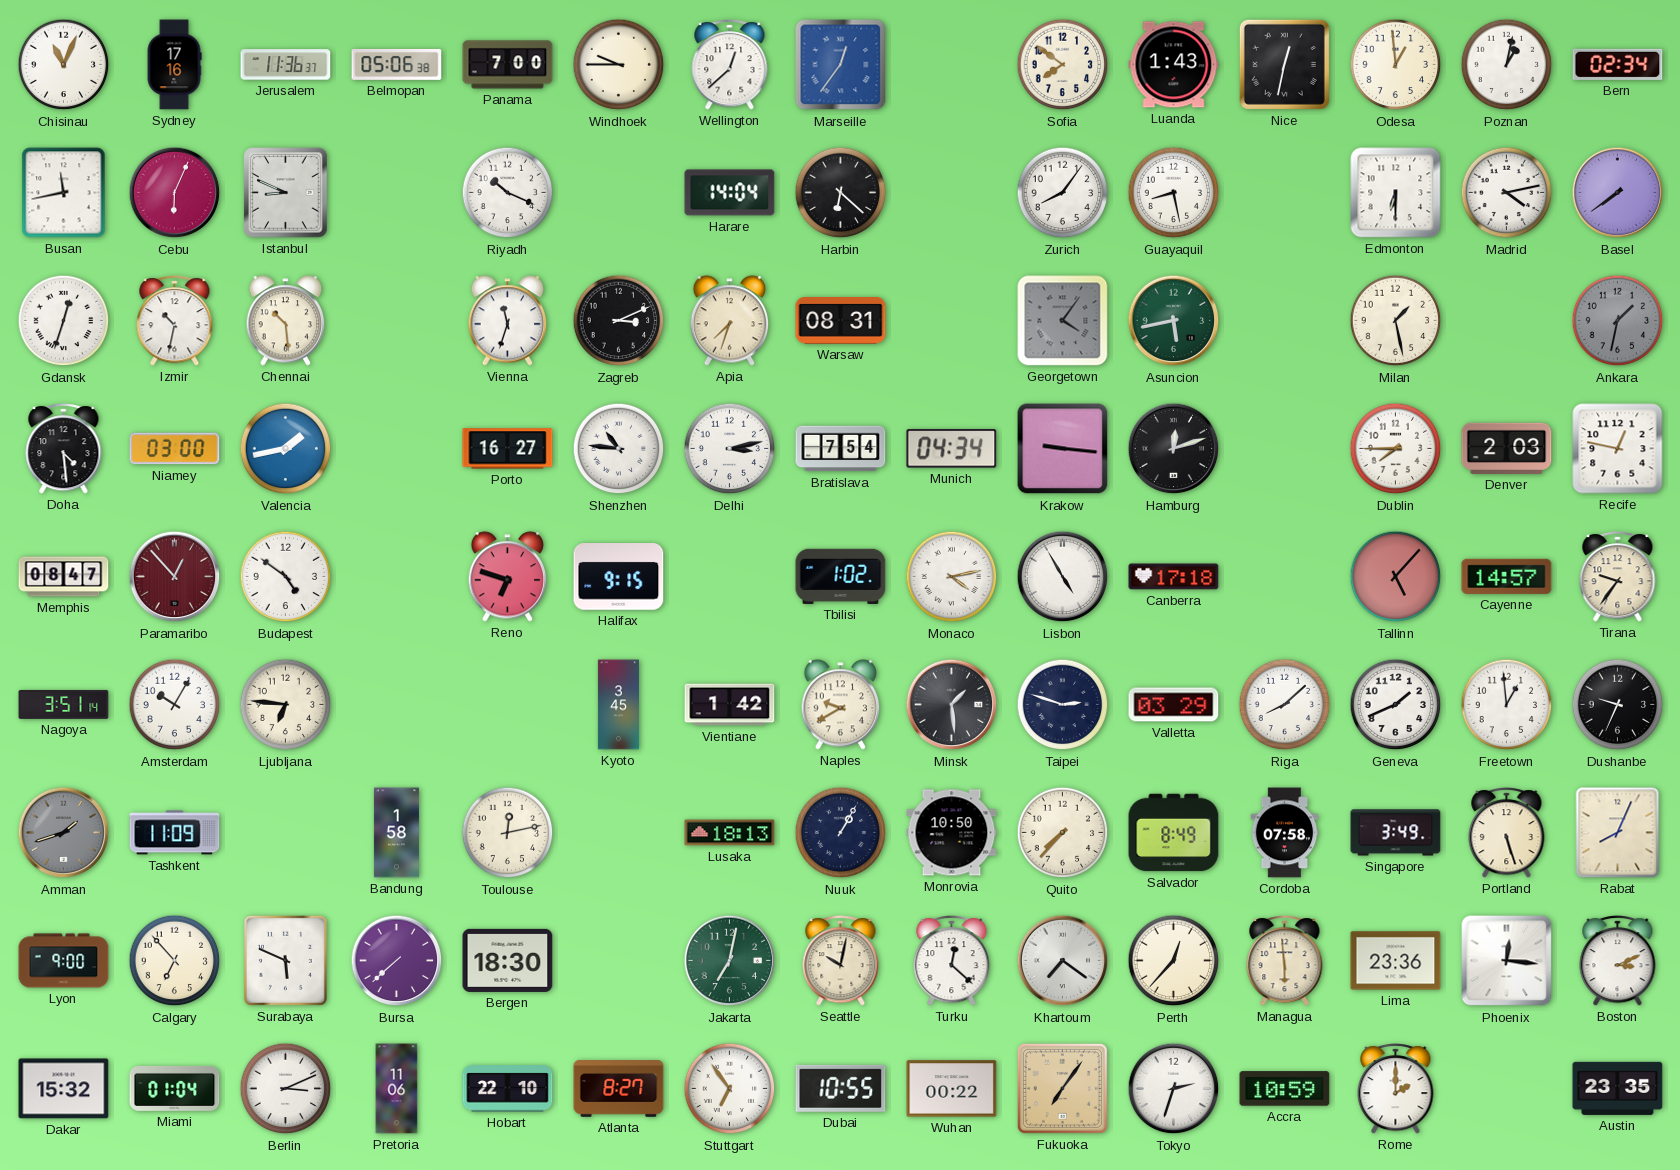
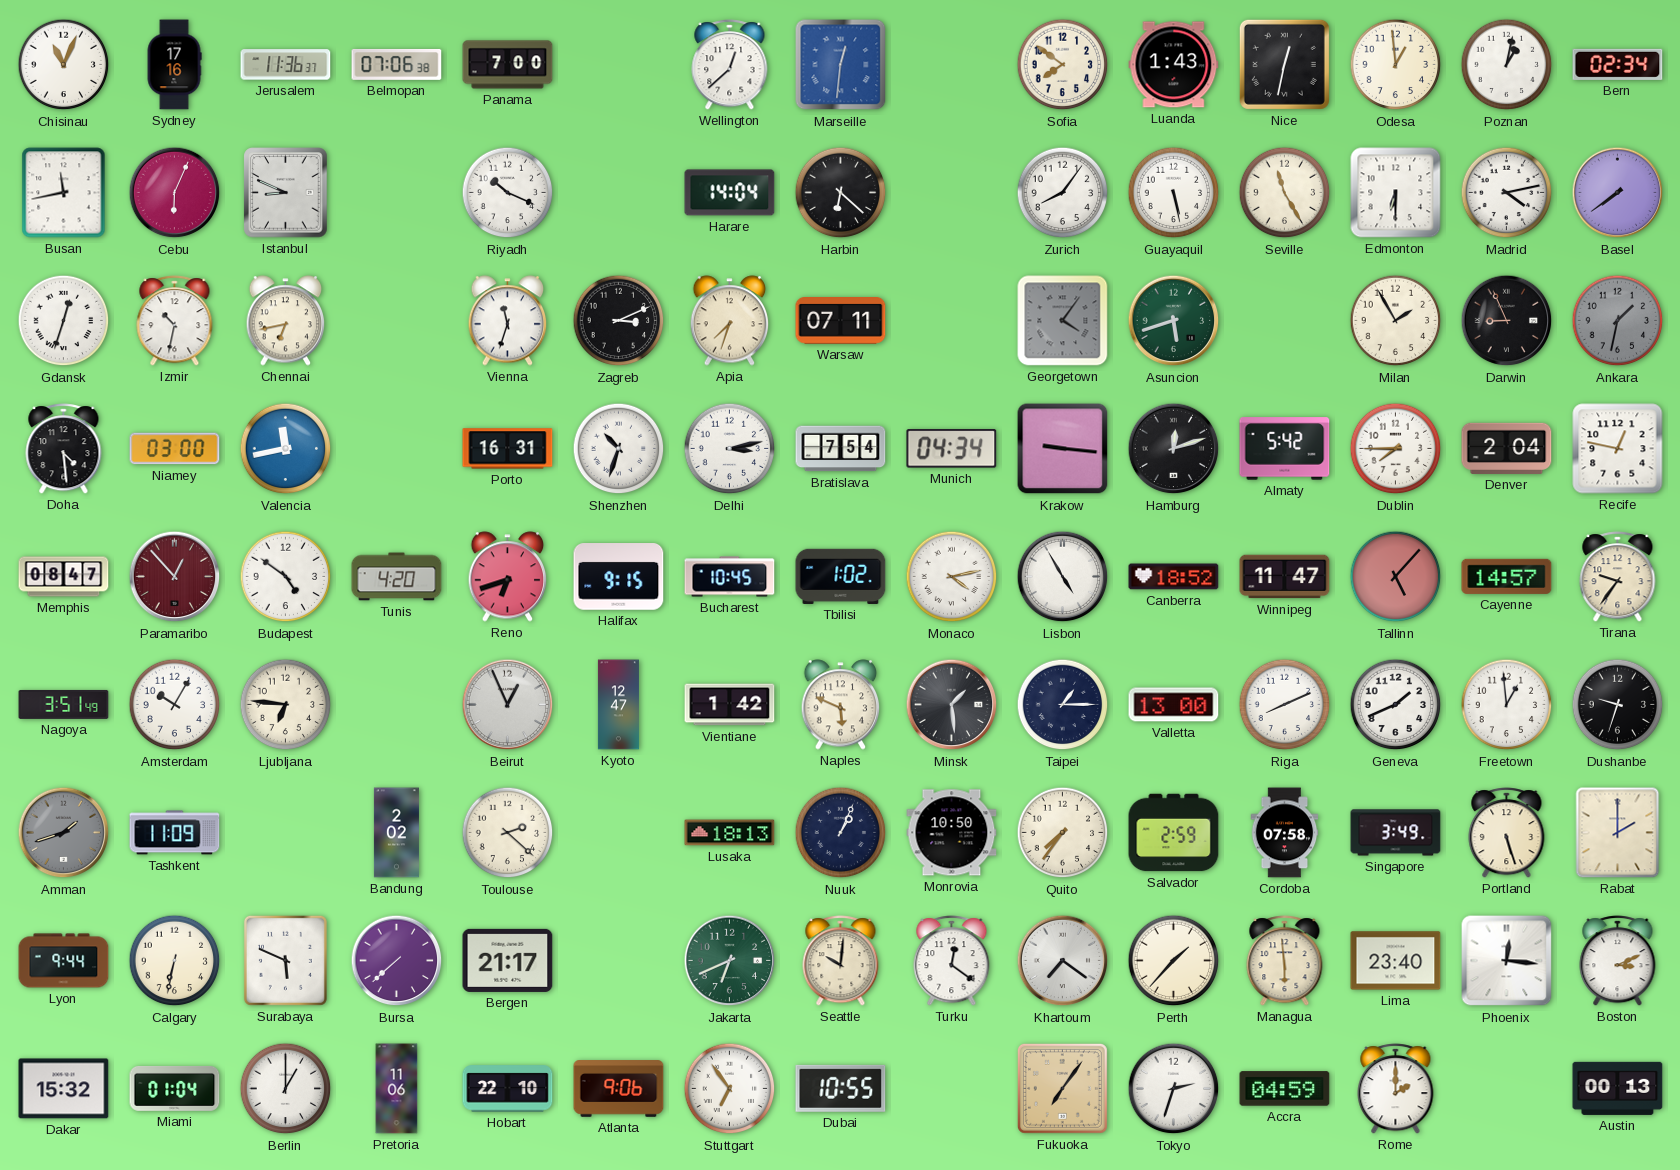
Belmopan: 05:06 -> 07:06 (397, 64)
Windhoek: 9:45 -> none (619, 65)
Marseille: 12:36 -> 12:31 (841, 65)
Guayaquil: 8:28 -> 5:28 (1174, 193)
Seville: none -> 11:25 (1285, 193)
Chennai: 10:29 -> 6:43 (286, 321)
Warsaw: 08:31 -> 07:11 (841, 321)
Asuncion: 5:43 -> 5:42 (1174, 321)
Milan: 1:28 -> 1:55 (1396, 321)
Darwin: none -> 8:56 (1507, 321)
Valencia: 1:43 -> 11:43 (286, 449)
Porto: 16:27 -> 16:31 (508, 449)
Shenzhen: 10:46 -> 10:33 (619, 449)
Almaty: none -> 5:42 (1285, 449)
Denver: 2:03 -> 2:04 (1507, 448)
Tunis: none -> 4:20 (397, 577)
Reno: 6:48 -> 6:42 (508, 577)
Bucharest: none -> 10:45 (730, 577)
Canberra: 17:18 -> 18:52 (1174, 577)
Winnipeg: none -> 11:47 (1285, 577)
Nagoya: 3:51:14 -> 3:51:49 (64, 704)
Beirut: none -> 12:56 (508, 705)
Kyoto: 3:45 -> 12:47 (618, 705)
Naples: 9:40 -> 5:49 (841, 705)
Taipei: 2:48 -> 1:15 (1063, 705)
Valletta: 03:29 -> 13:00 (1174, 705)
Riga: 8:08 -> 8:11 (1285, 705)
Dushanbe: 9:34 -> 9:33 (1618, 705)
Bandung: 1:58 -> 2:02 (396, 833)
Toulouse: 12:13 -> 2:22 (508, 833)
Nuuk: 1:05 -> 1:04 (841, 833)
Quito: 7:37 -> 7:36 (1063, 833)
Salvador: 8:49 -> 2:59 (1174, 833)
Rabat: 8:04 -> 2:00 (1618, 833)
Lyon: 9:00 -> 9:44 (64, 961)
Calgary: 6:53 -> 6:32 (175, 961)
Bergen: 18:30 -> 21:17 (508, 960)
Jakarta: 7:02 -> 6:41 (730, 961)
Seattle: 10:02 -> 10:01 (841, 961)
Turku: 12:22 -> 12:21 (952, 961)
Perth: 12:37 -> 1:37 (1174, 961)
Lima: 23:36 -> 23:40 (1396, 961)
Berlin: 3:11 -> 1:00 (286, 1089)
Atlanta: 8:27 -> 9:06 (619, 1089)
Wuhan: 00:22 -> none (952, 1089)
Accra: 10:59 -> 04:59 (1285, 1089)
Austin: 23:35 -> 00:13 (1618, 1088)
